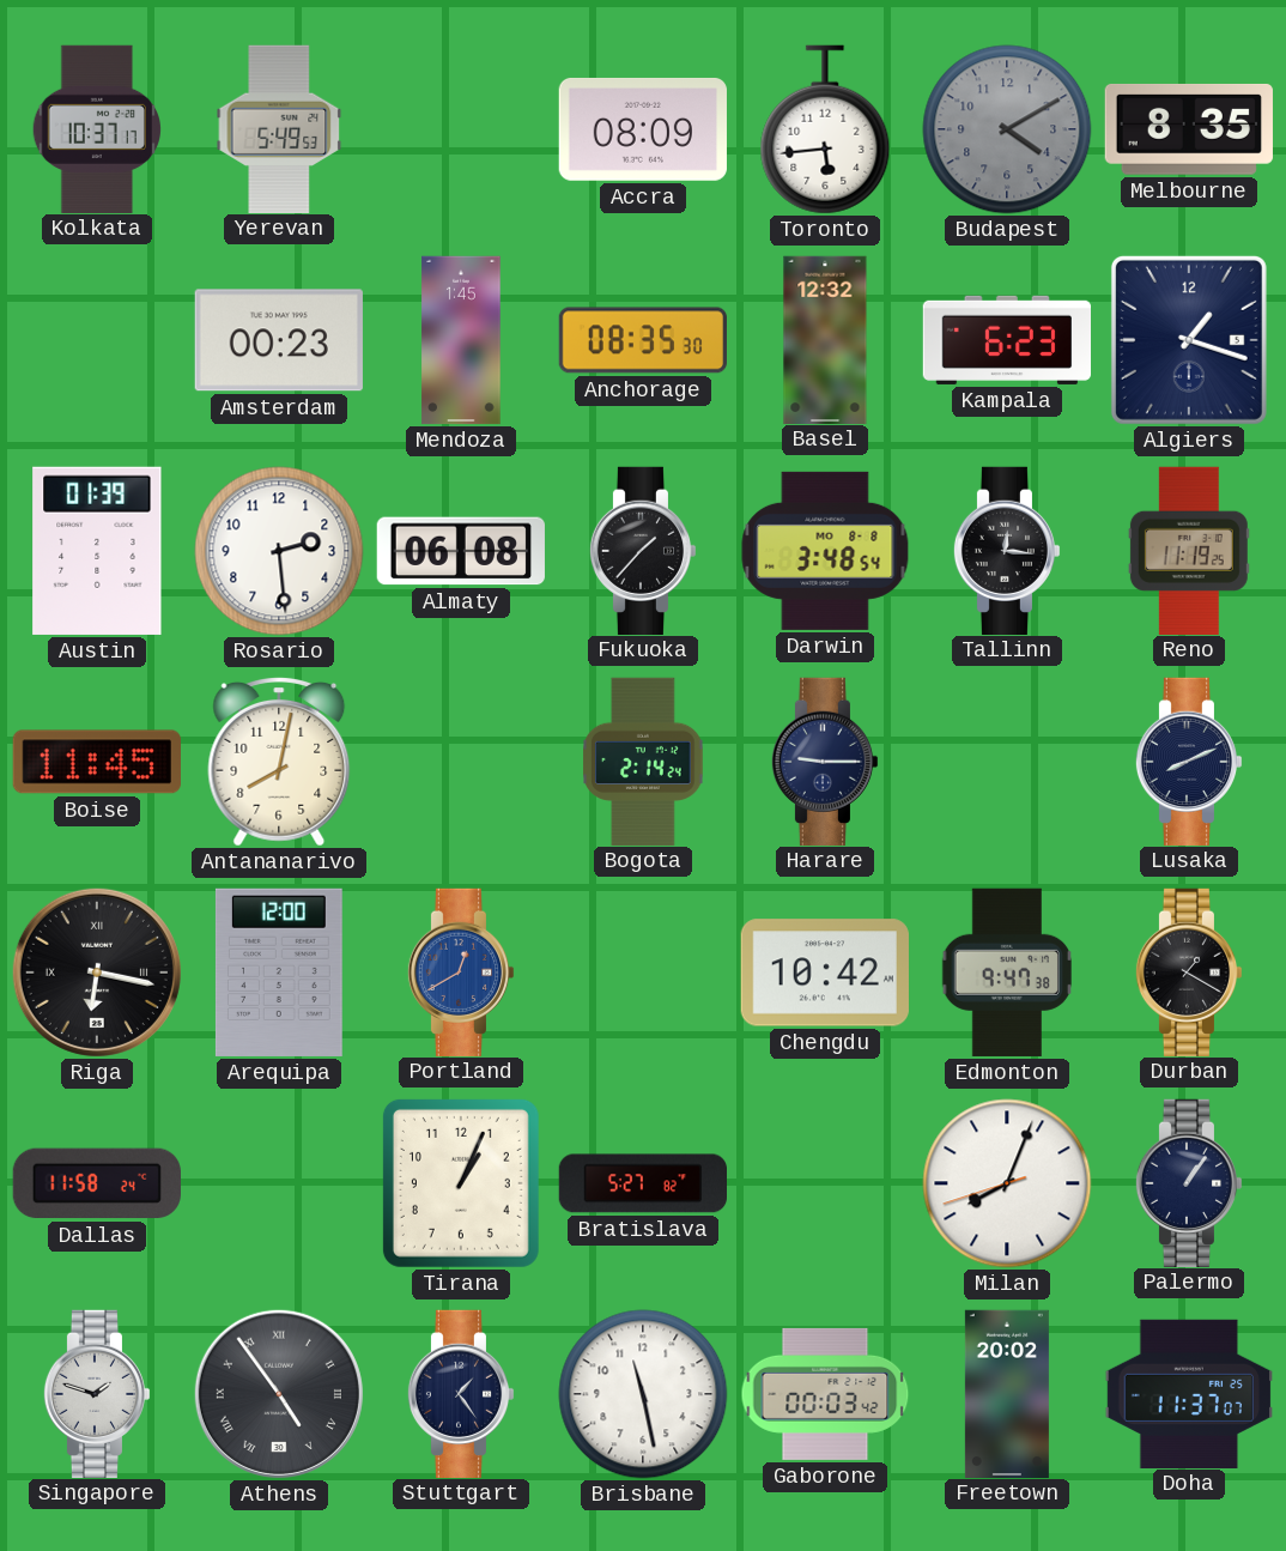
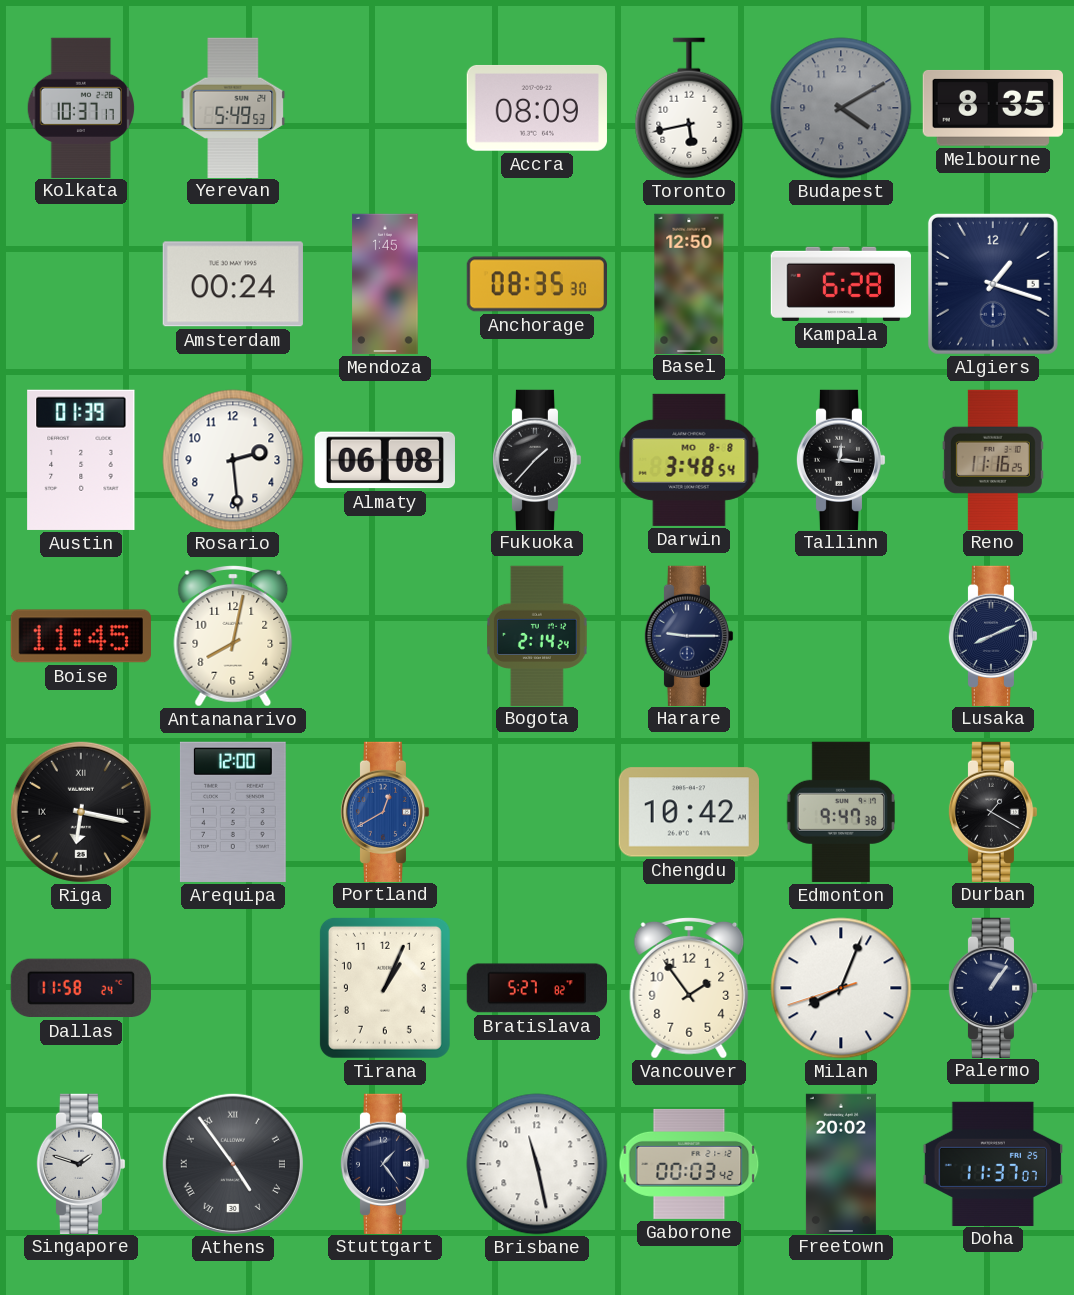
Toronto: 5:44 -> 5:43 (689, 108)
Amsterdam: 00:23 -> 00:24 (233, 284)
Basel: 12:32 -> 12:50 (689, 283)
Kampala: 6:23 -> 6:28 (840, 284)
Reno: 11:19 -> 11:16 (993, 459)
Vancouver: none -> 1:54 (689, 988)
